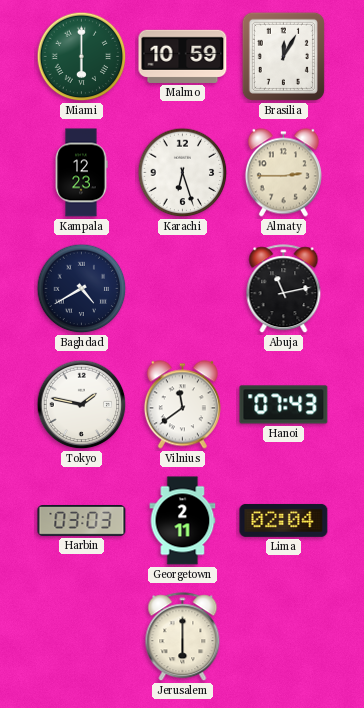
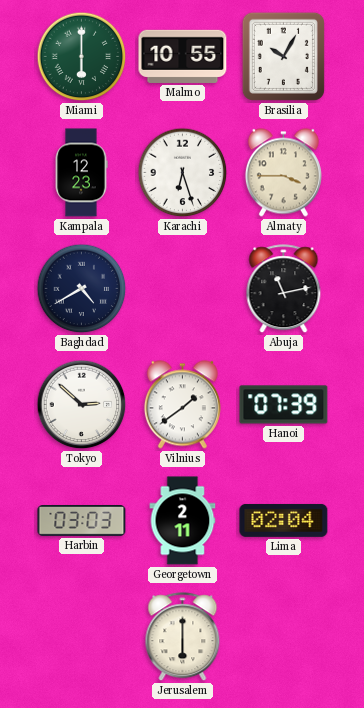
Malmo: 10:59 -> 10:55 (183, 56)
Brasilia: 12:05 -> 10:05 (283, 56)
Almaty: 2:45 -> 3:45 (283, 173)
Tokyo: 1:47 -> 2:52 (82, 405)
Vilnius: 11:39 -> 1:39 (182, 405)
Hanoi: 07:43 -> 07:39 (284, 405)
